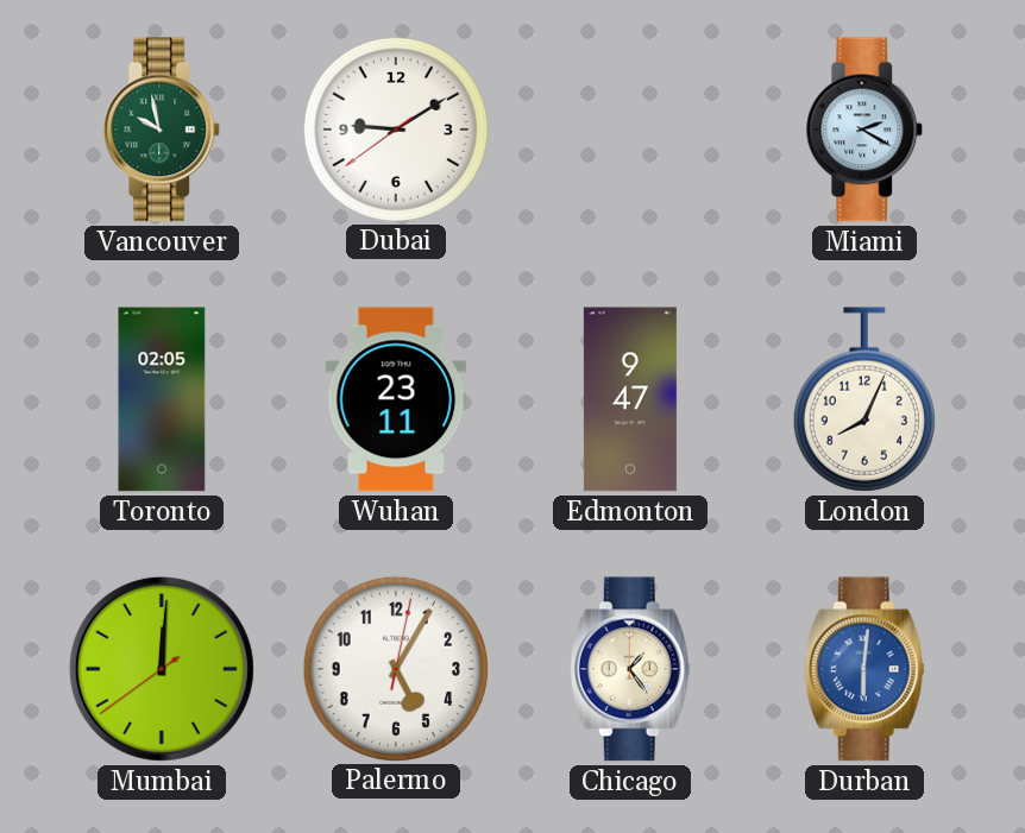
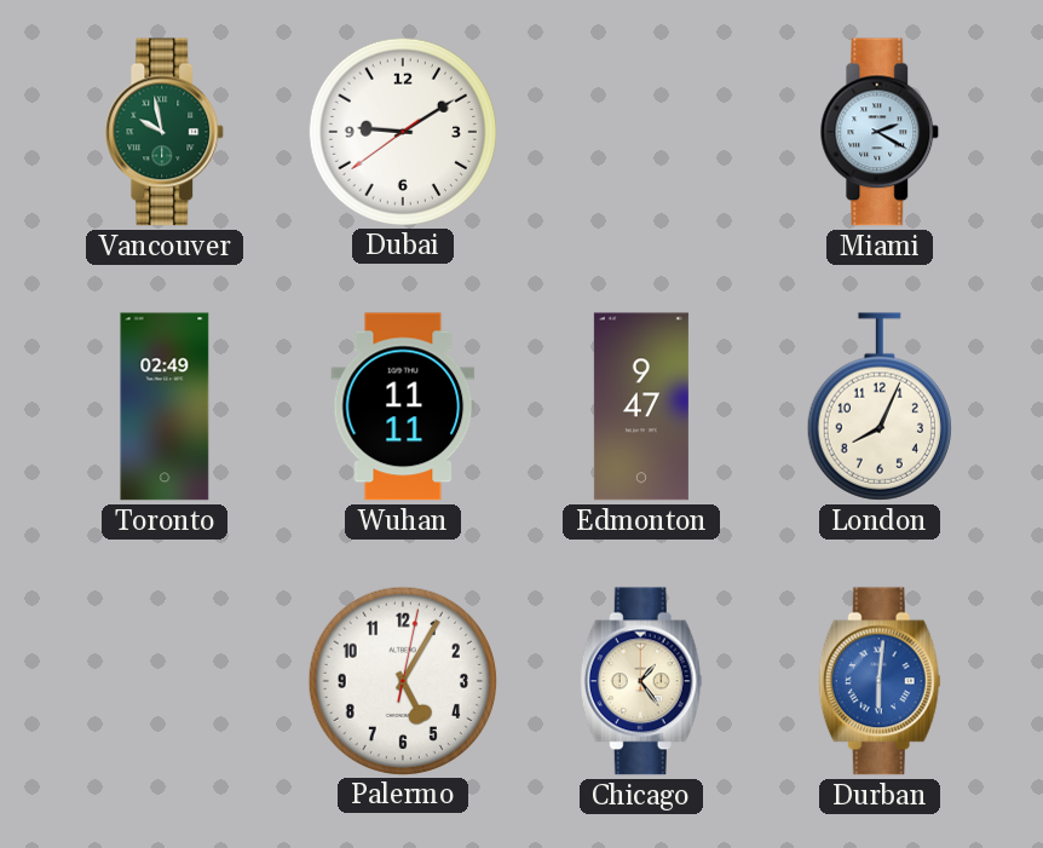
Toronto: 02:05 -> 02:49 (165, 406)
Wuhan: 23:11 -> 11:11 (403, 406)
Mumbai: 12:00 -> none (162, 669)
